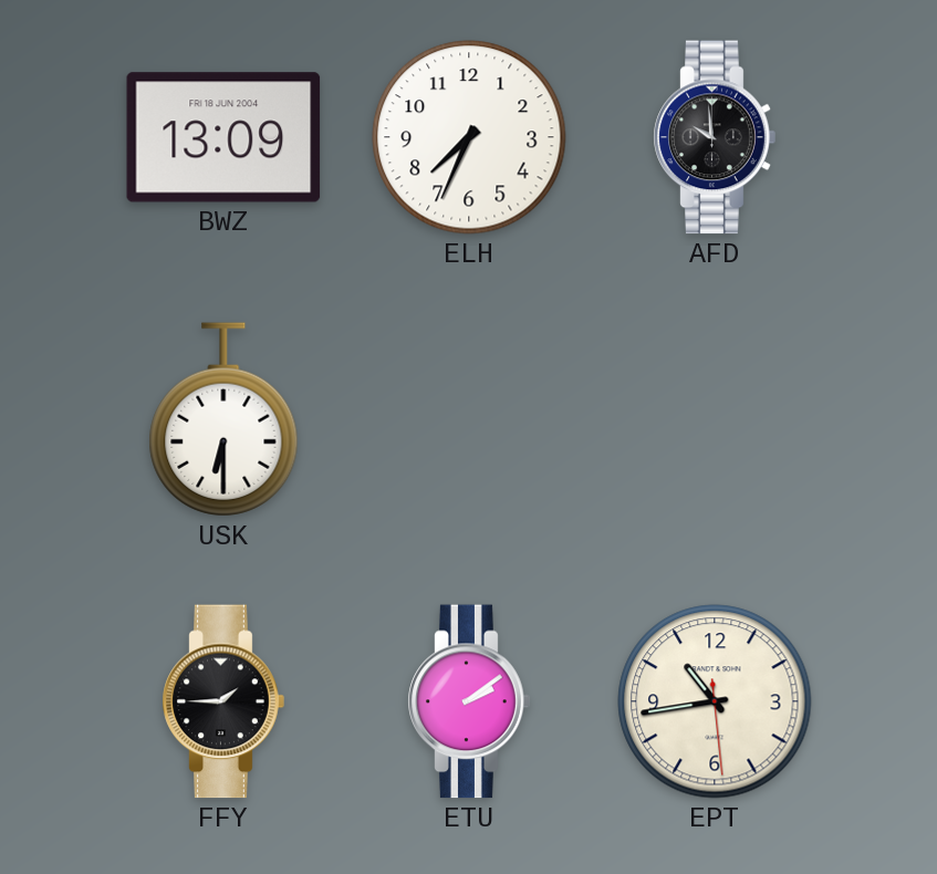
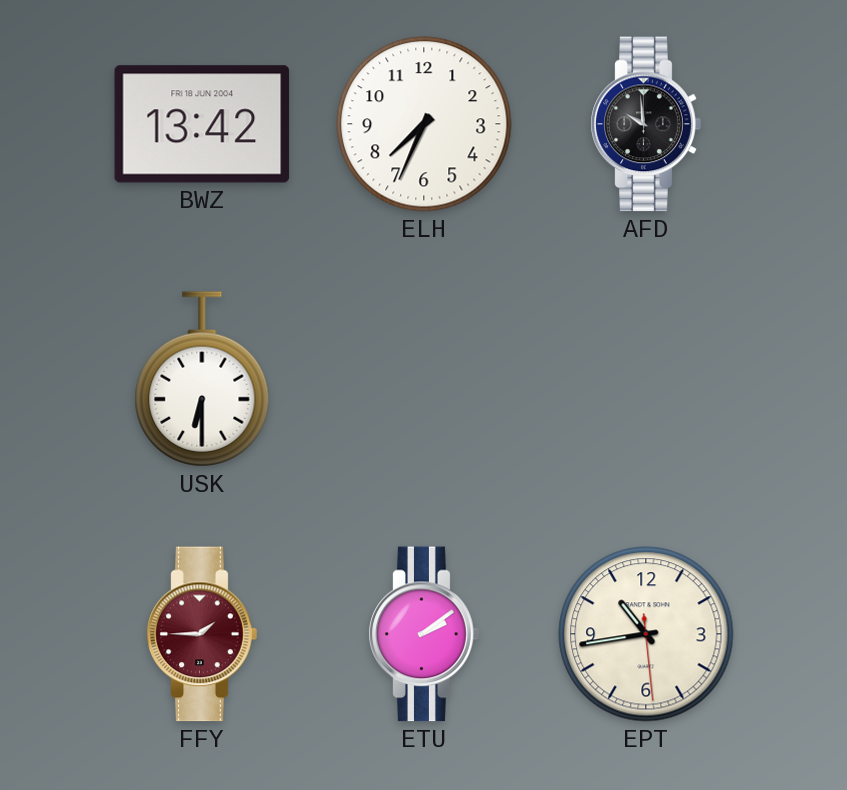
BWZ: 13:09 -> 13:42 (202, 124)
FFY dial: black -> burgundy (202, 634)
